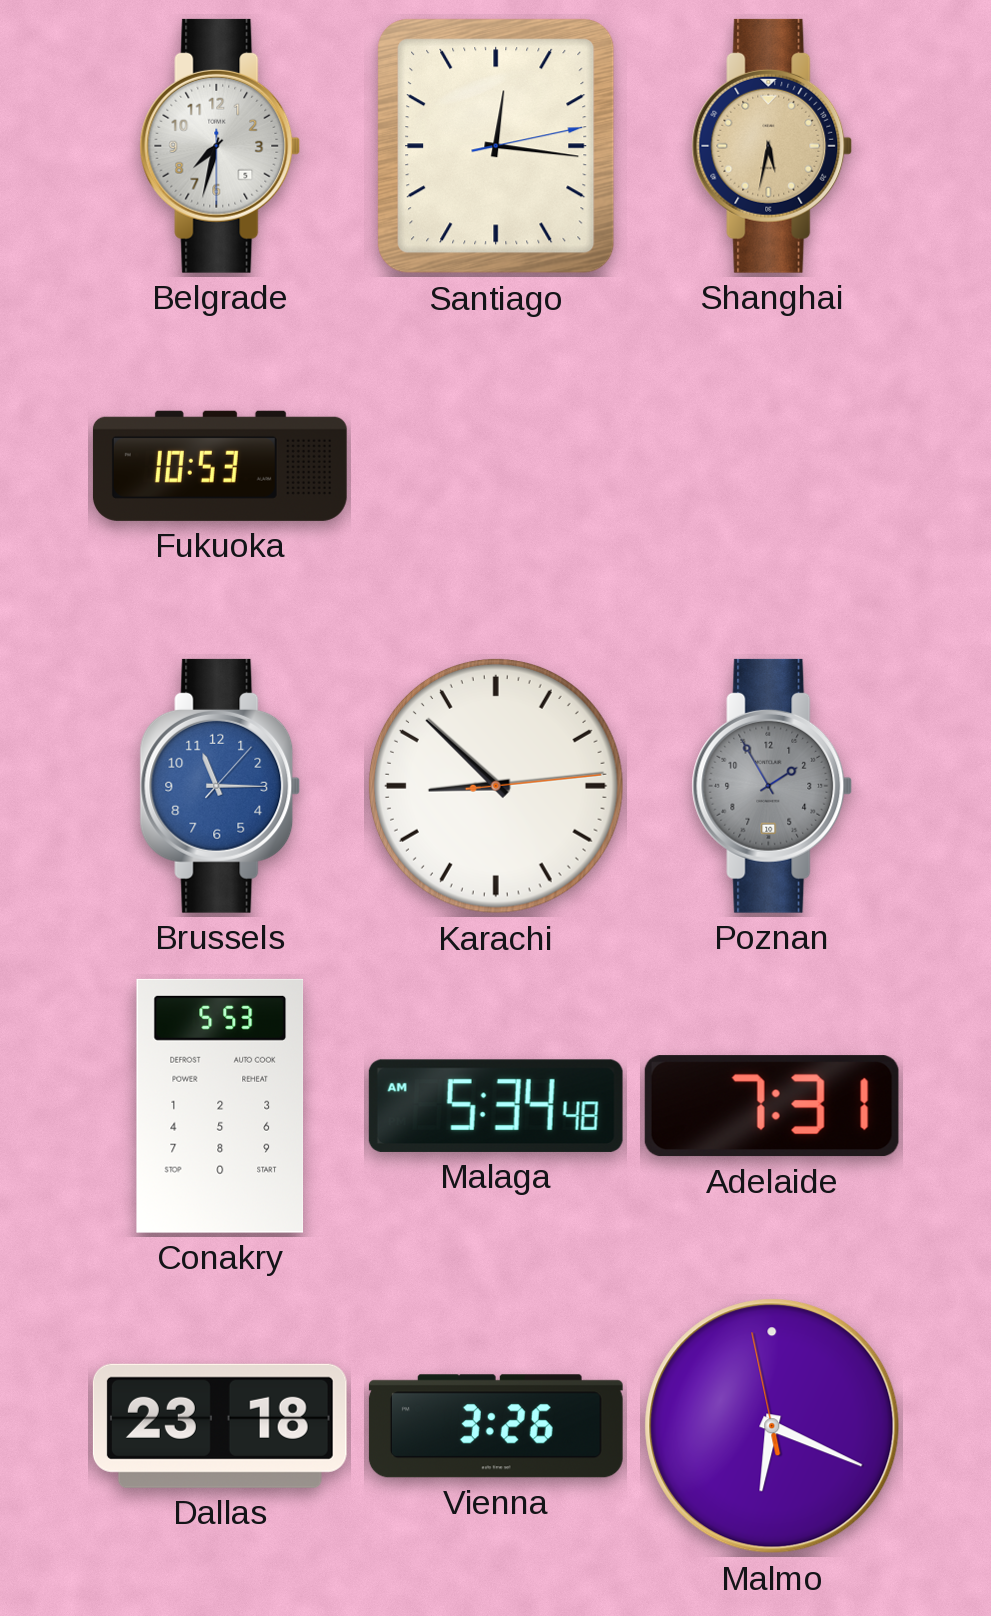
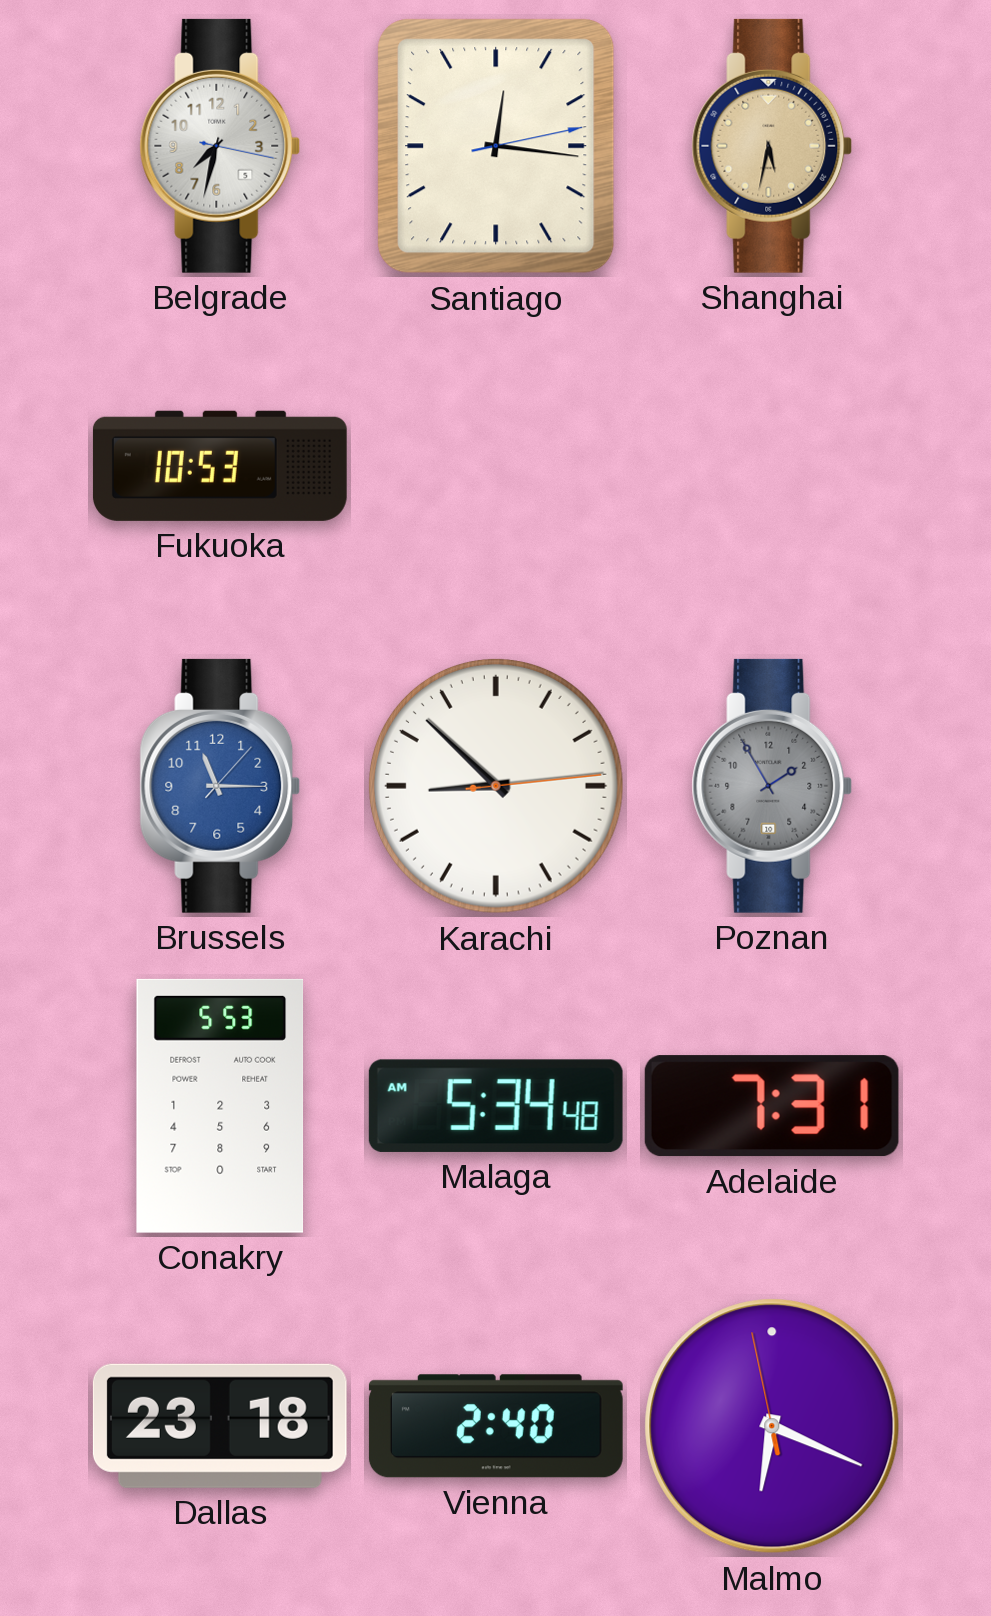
Belgrade: 7:32:30 -> 7:32:17 (220, 146)
Vienna: 3:26 -> 2:40 (496, 1426)
